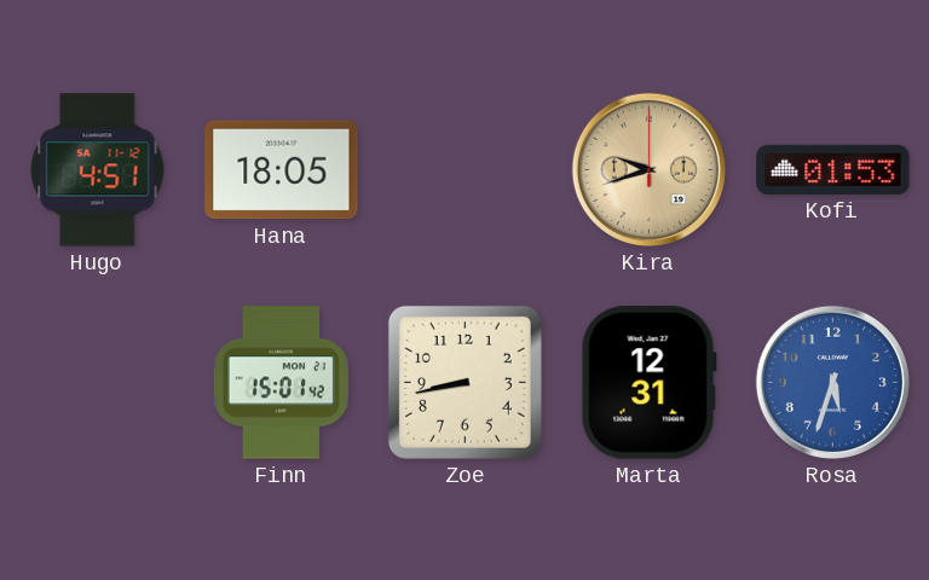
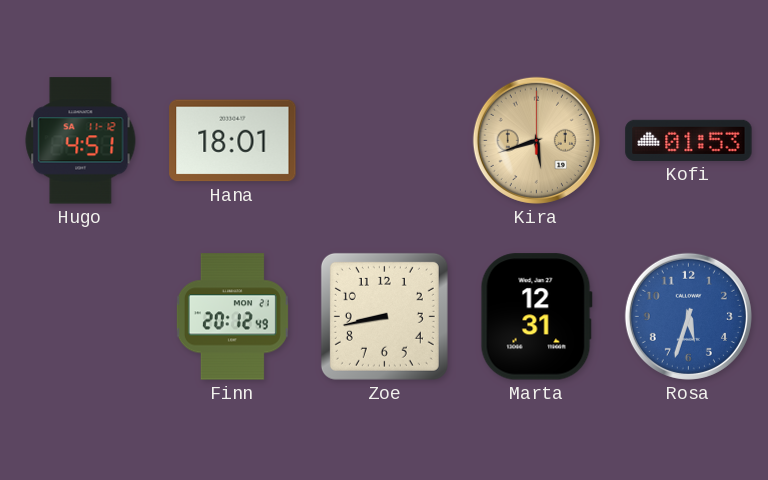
Hana: 18:05 -> 18:01 (233, 141)
Kira: 9:42 -> 5:42 (536, 140)
Finn: 15:01 -> 20:12 (232, 317)
